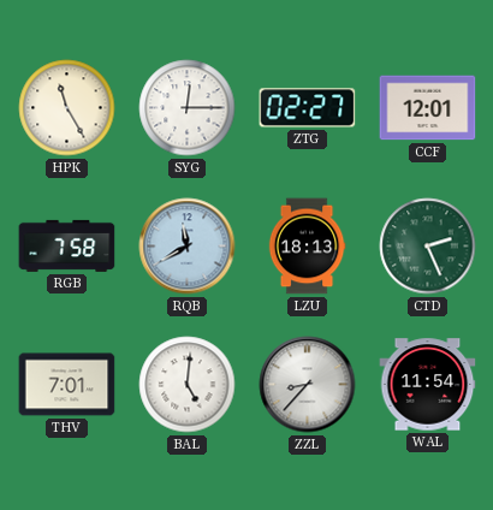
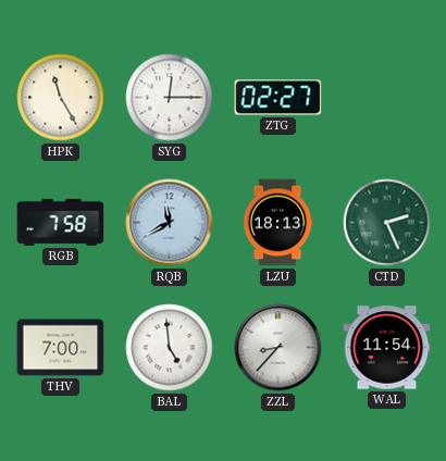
CCF: 12:01 -> none (428, 108)
THV: 7:01 -> 7:00 (61, 348)
BAL: 5:01 -> 4:59 (170, 348)
